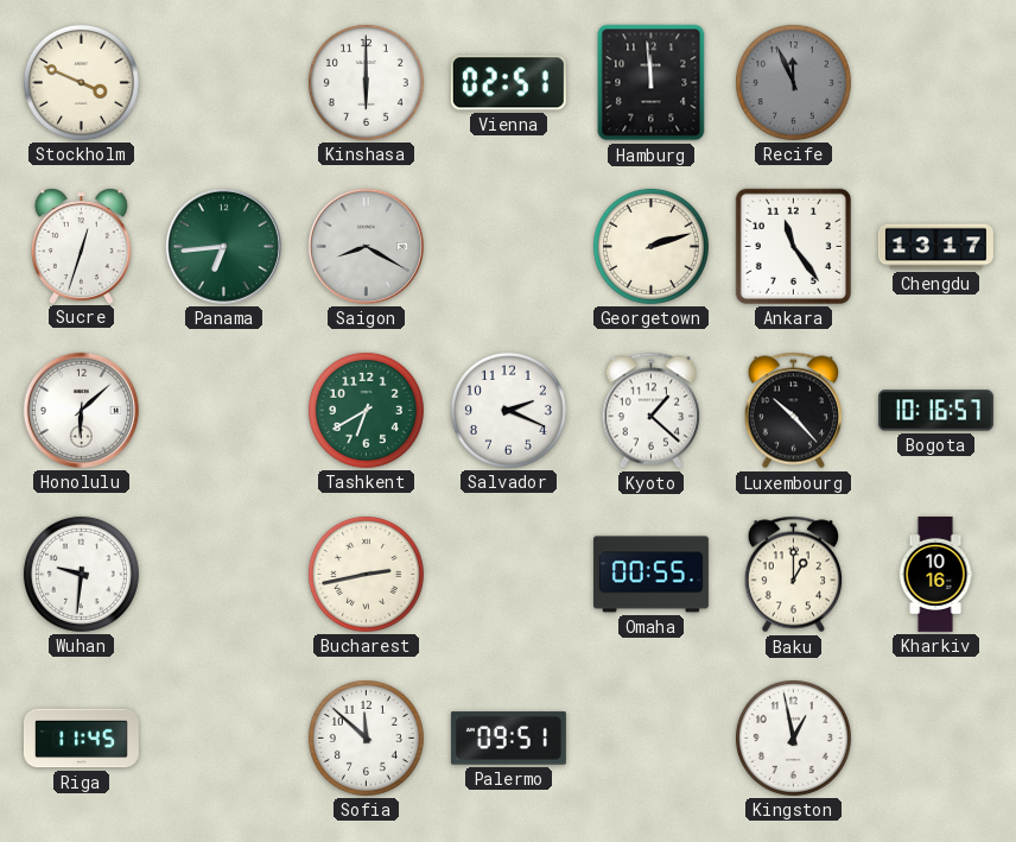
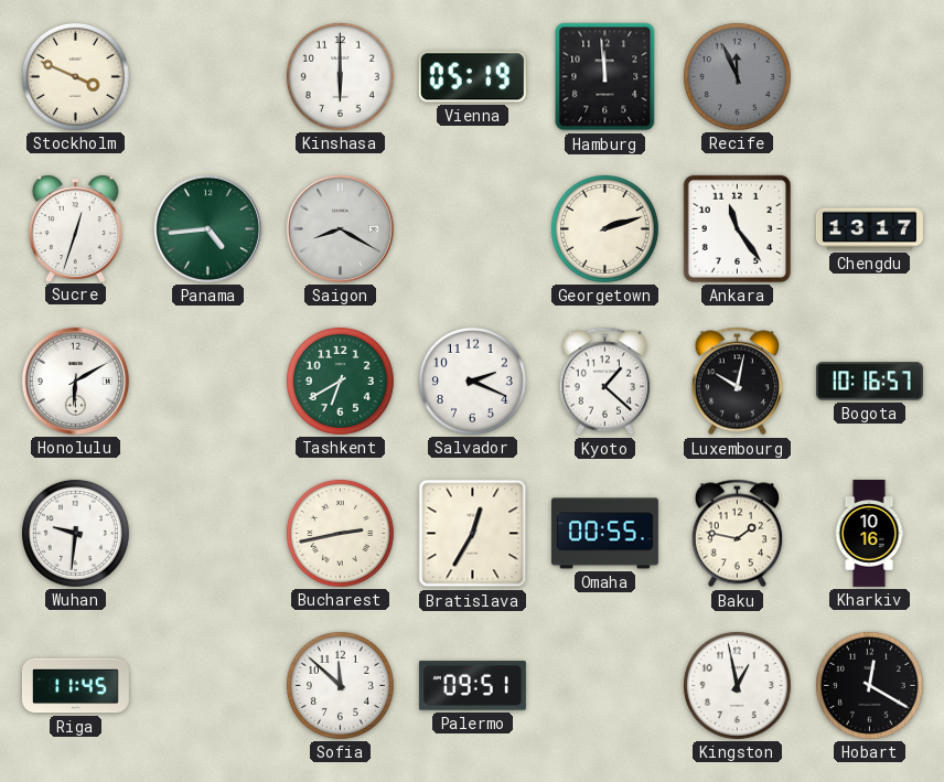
Vienna: 02:51 -> 05:19 (472, 77)
Panama: 6:44 -> 4:44 (207, 228)
Honolulu: 6:08 -> 6:10 (75, 381)
Luxembourg: 10:23 -> 10:02 (738, 382)
Bratislava: none -> 12:35 (473, 534)
Baku: 1:00 -> 1:47 (738, 534)
Hobart: none -> 12:20 (869, 685)
